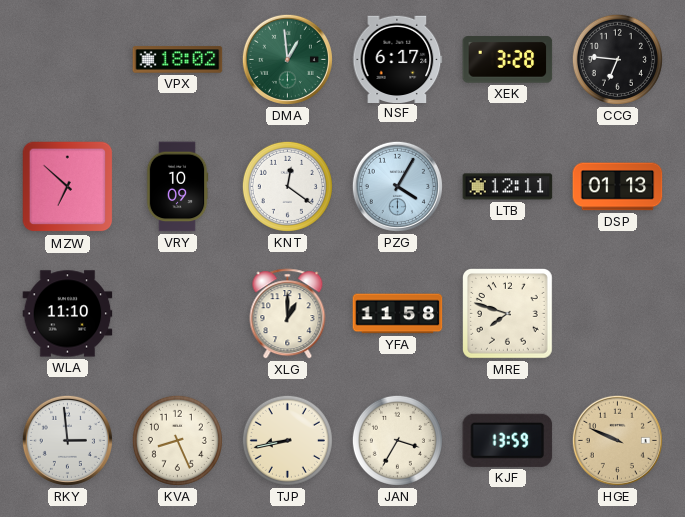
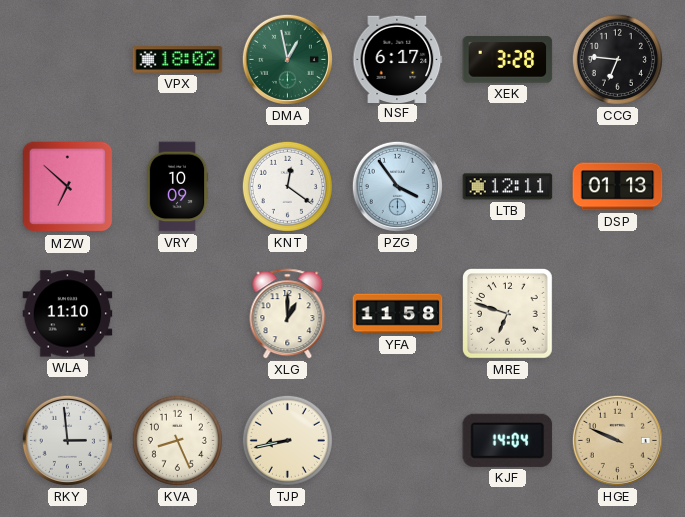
DMA: 12:59 -> 12:58 (287, 59)
PZG: 4:05 -> 3:54 (397, 186)
MRE: 7:48 -> 6:48 (508, 314)
JAN: 3:35 -> none (397, 440)
KJF: 13:59 -> 14:04 (508, 440)
